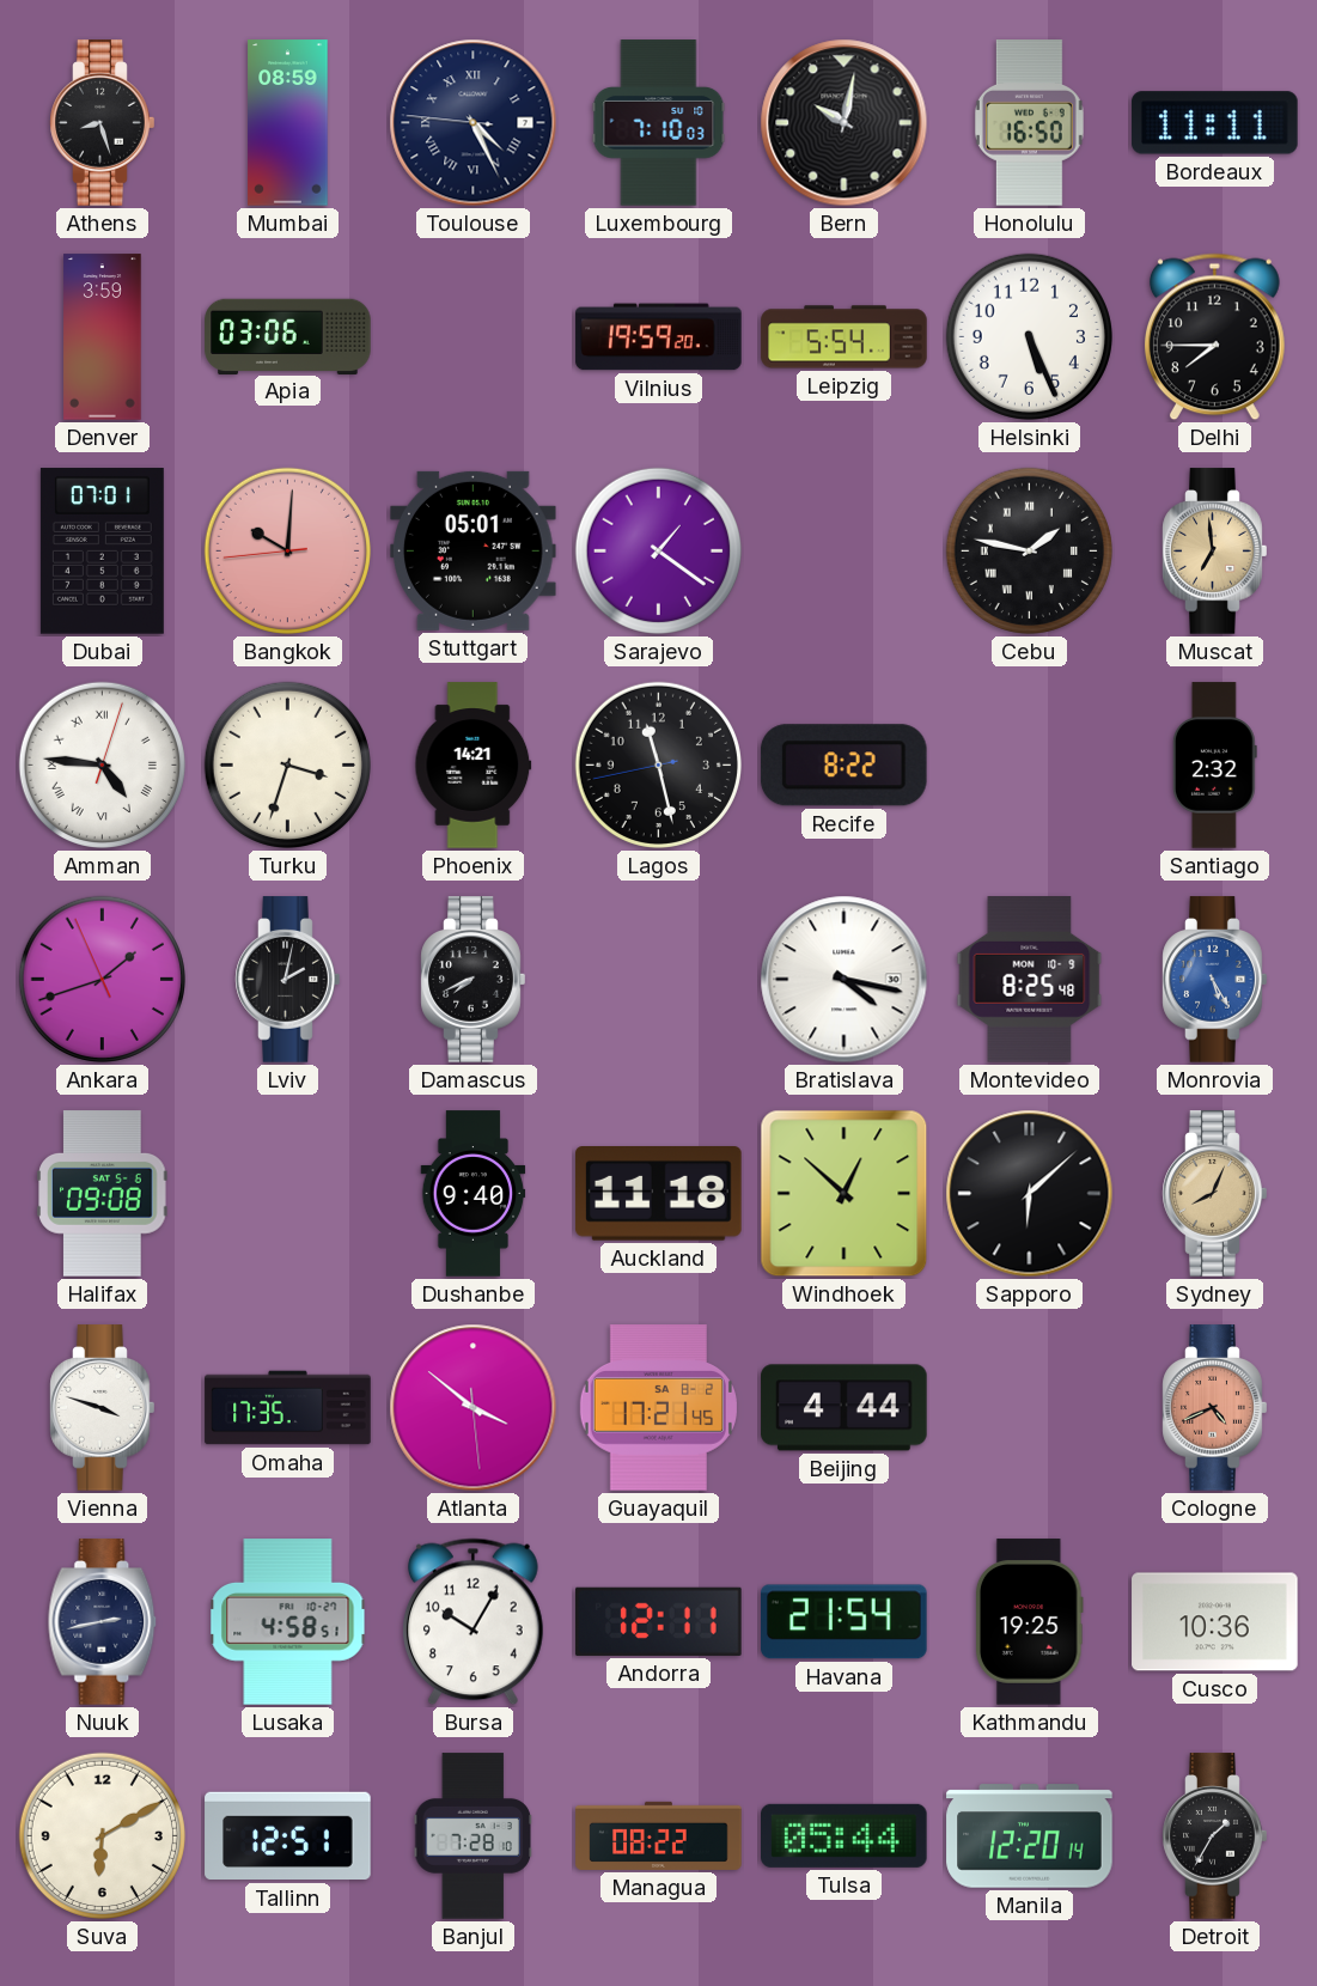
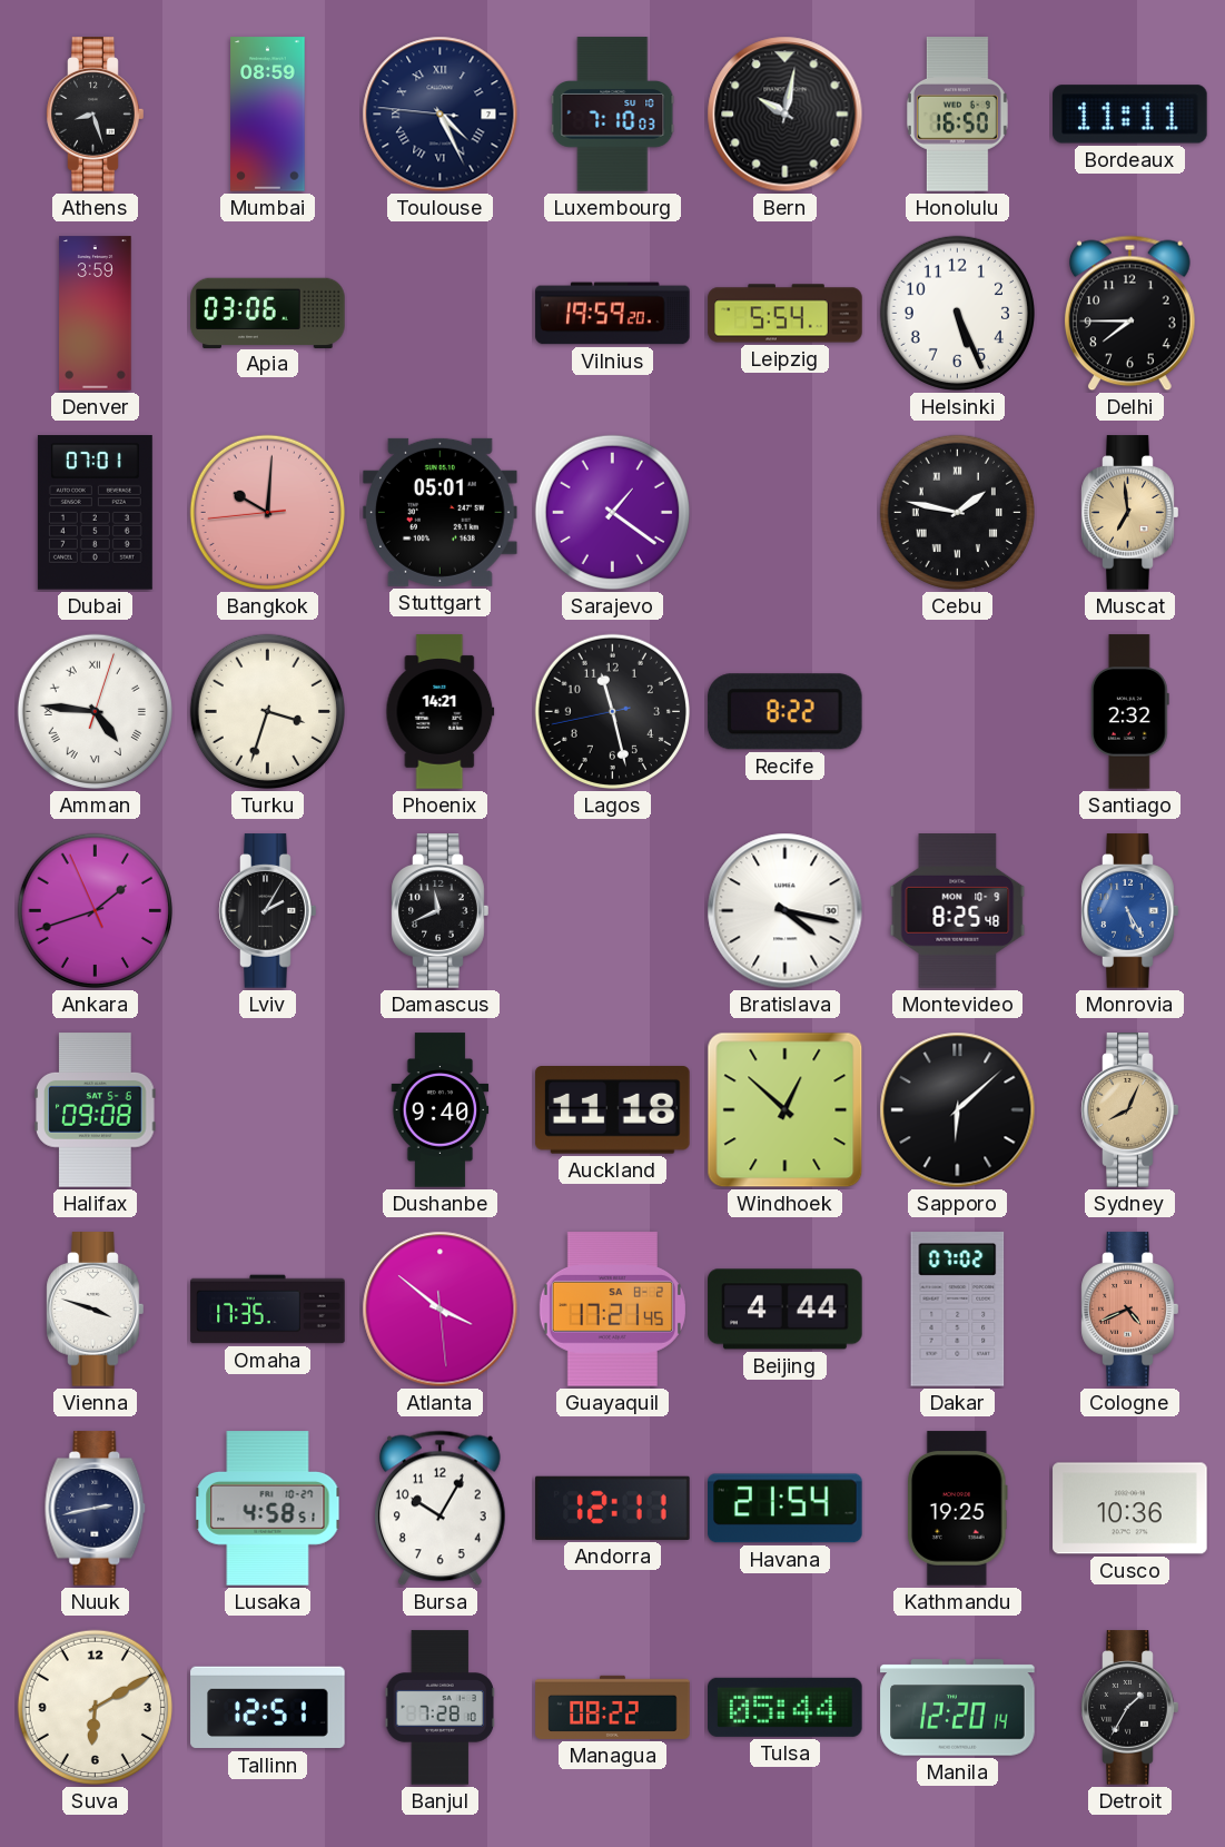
Lviv: 2:02 -> 2:05 (268, 911)
Damascus: 7:41 -> 11:41 (441, 911)
Dakar: none -> 07:02 (958, 1310)
